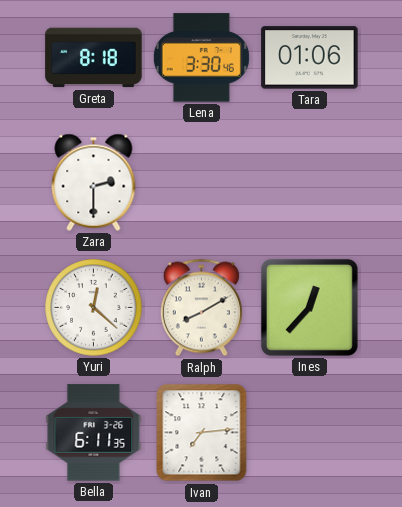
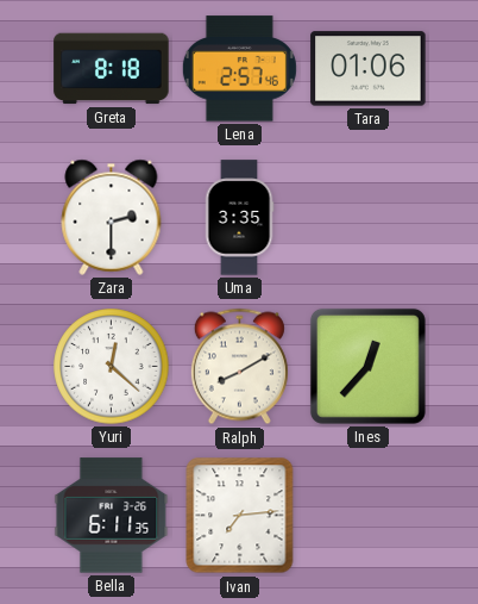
Lena: 3:30 -> 2:57 (239, 69)
Uma: none -> 3:35 (239, 218)
